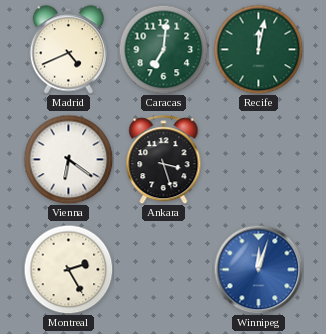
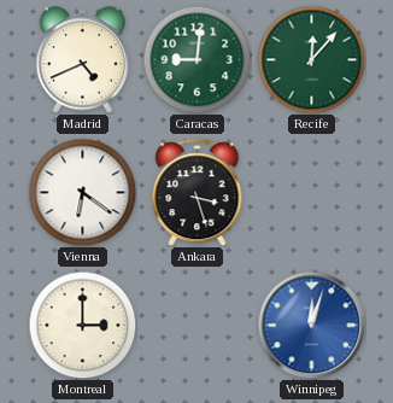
Caracas: 7:01 -> 9:01 (196, 59)
Recife: 12:02 -> 12:07 (311, 59)
Montreal: 2:25 -> 3:00 (82, 325)
